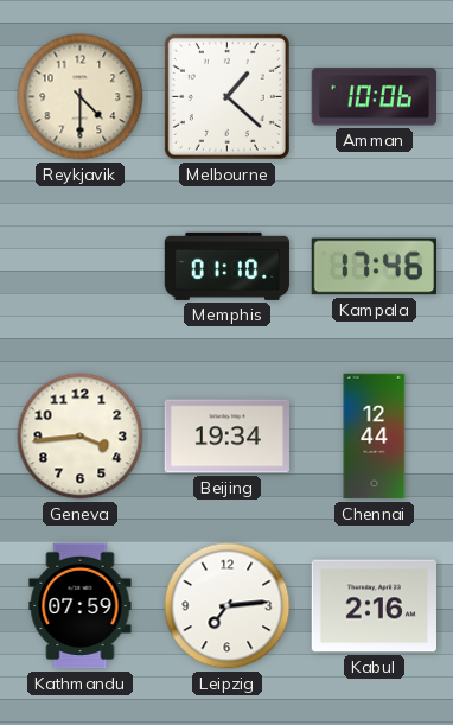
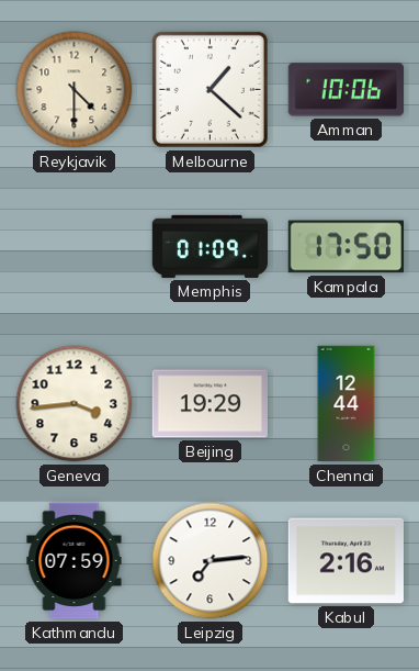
Memphis: 01:10 -> 01:09 (211, 246)
Kampala: 17:46 -> 17:50 (346, 247)
Beijing: 19:34 -> 19:29 (209, 404)
